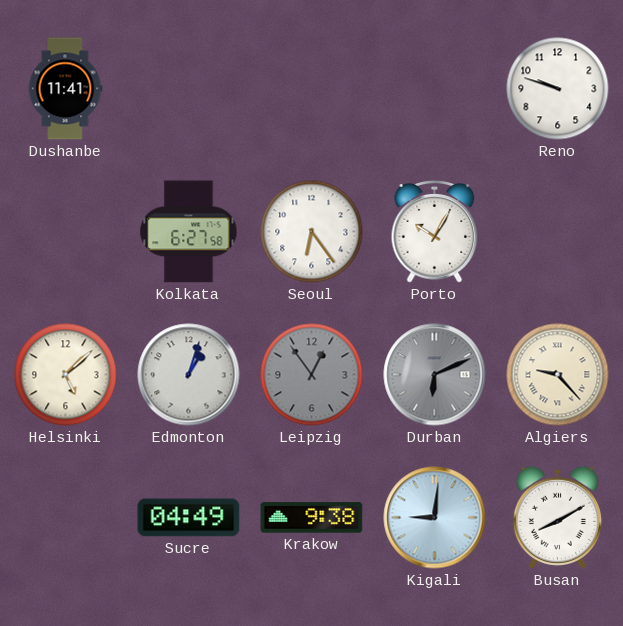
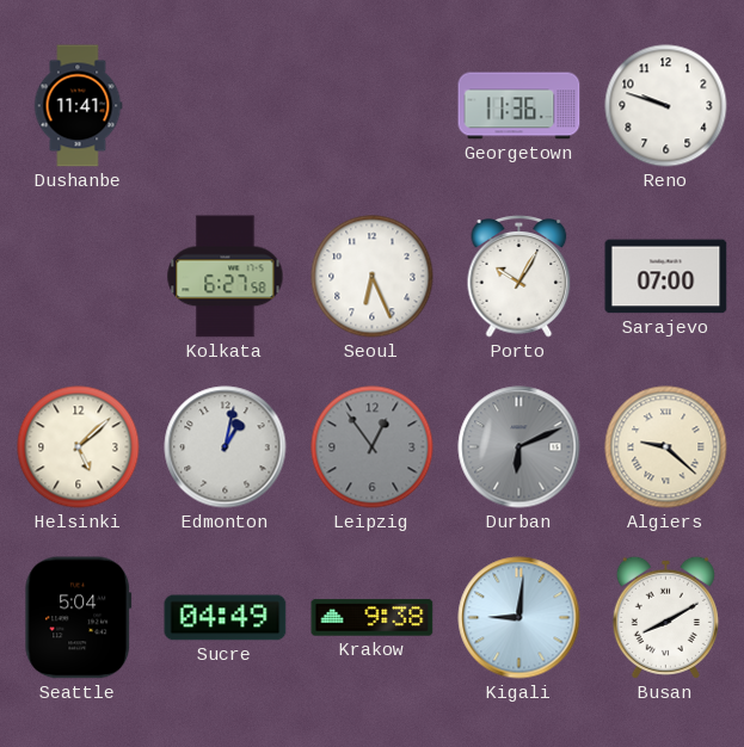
Georgetown: none -> 11:36 (519, 106)
Seoul: 6:24 -> 6:26 (373, 277)
Sarajevo: none -> 07:00 (666, 277)
Edmonton: 1:03 -> 1:02 (226, 447)
Algiers: 9:23 -> 9:22 (666, 447)
Seattle: none -> 5:04 (79, 618)
